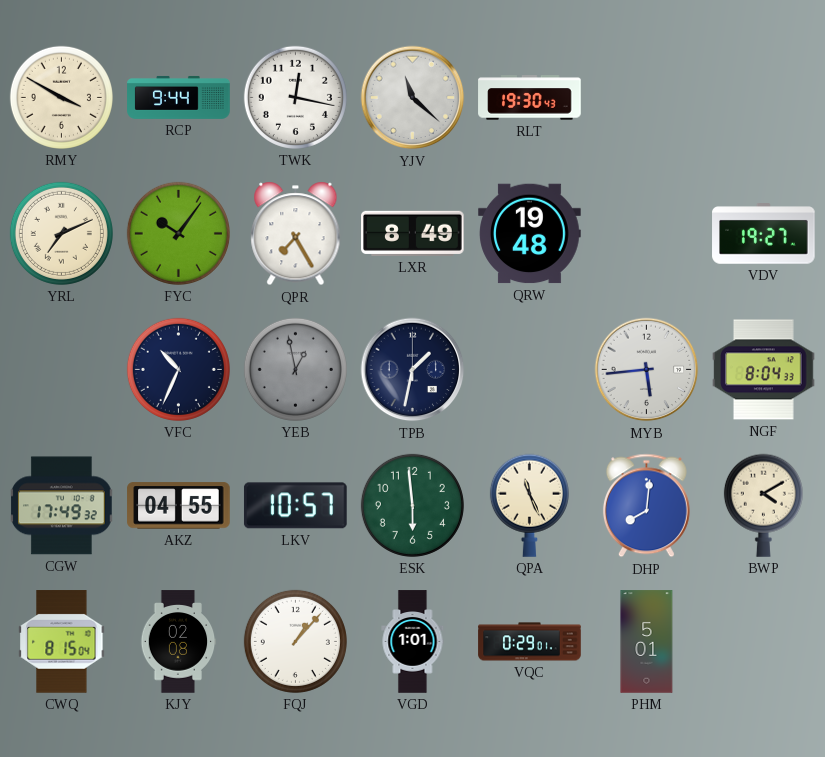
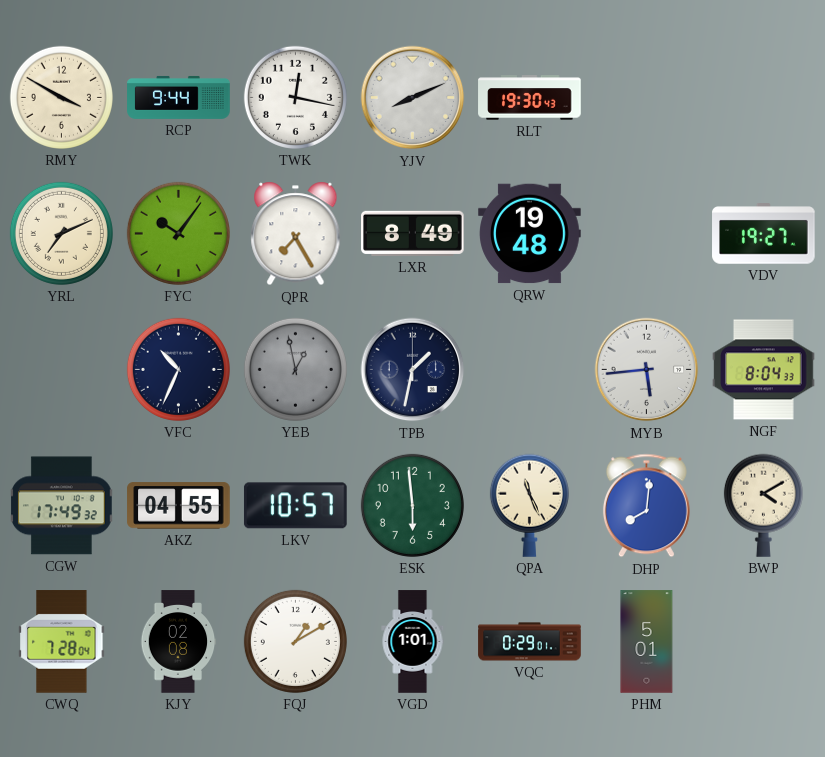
YJV: 11:22 -> 8:11 (413, 98)
CWQ: 8:15 -> 7:28 (62, 642)
FQJ: 1:07 -> 1:10 (295, 641)
